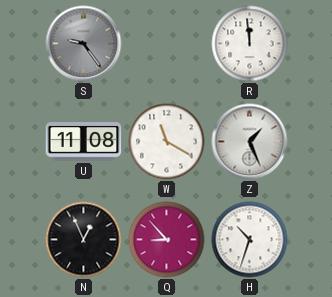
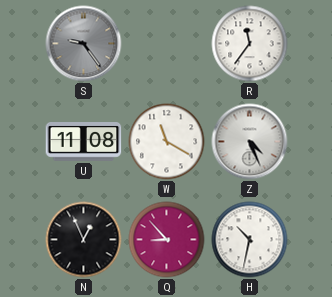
R: 11:59 -> 11:36 (250, 44)
Z: 1:26 -> 4:26 (250, 142)
H: 10:33 -> 10:32 (250, 240)
